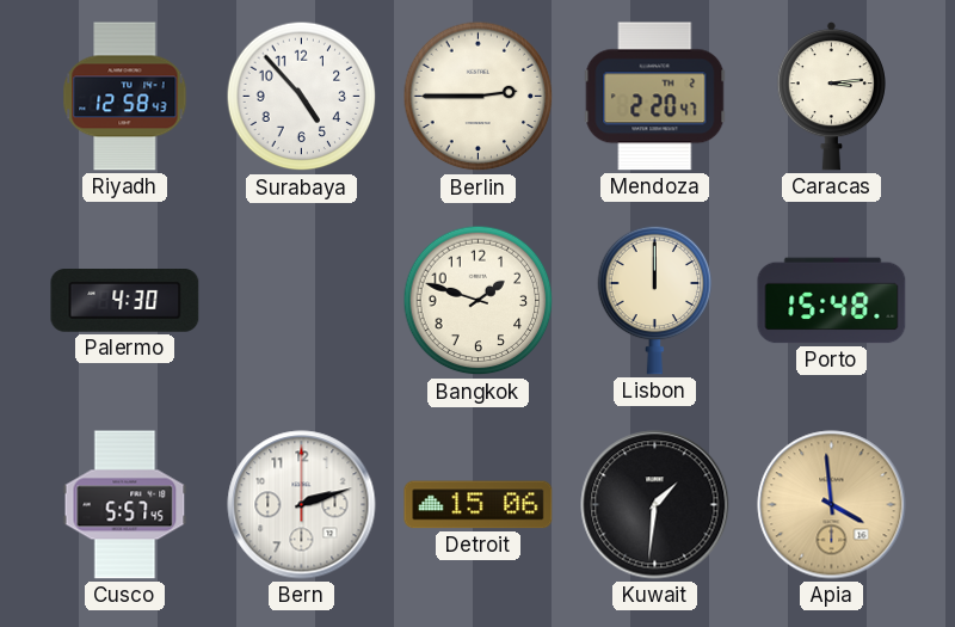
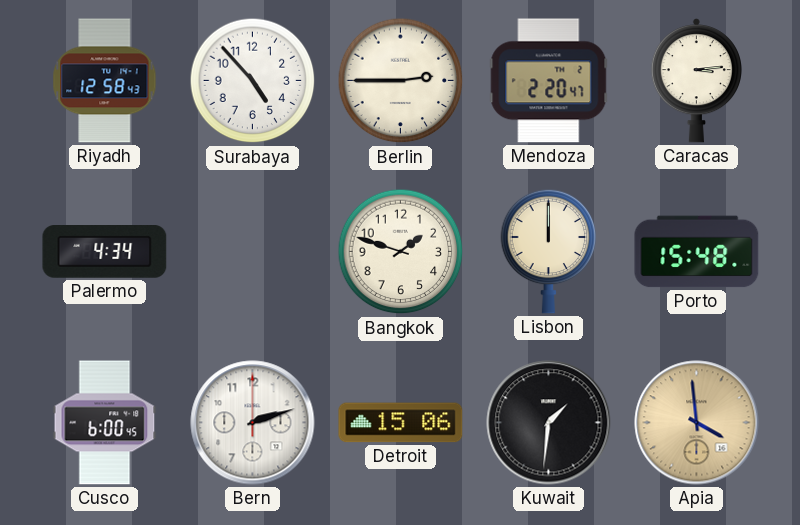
Palermo: 4:30 -> 4:34 (105, 252)
Cusco: 5:57 -> 6:00 (105, 423)
